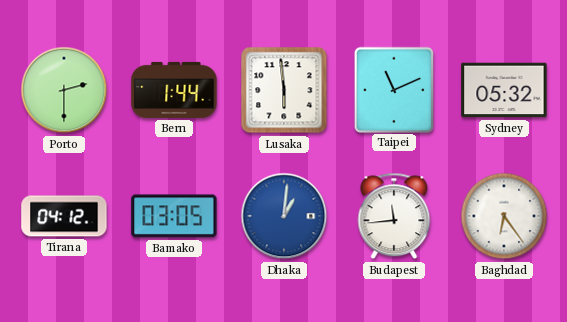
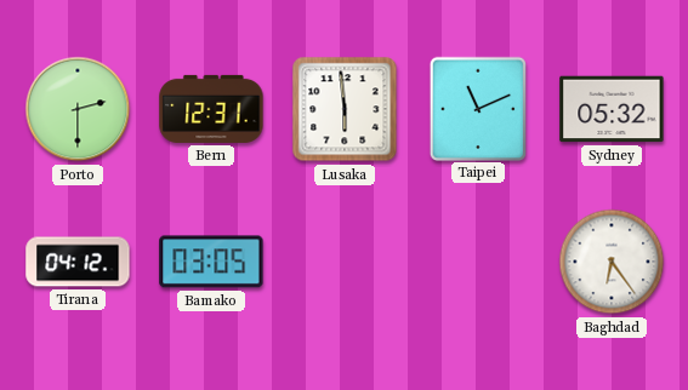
Bern: 1:44 -> 12:31 (211, 109)
Dhaka: 1:01 -> none (284, 216)
Budapest: 11:44 -> none (394, 216)
